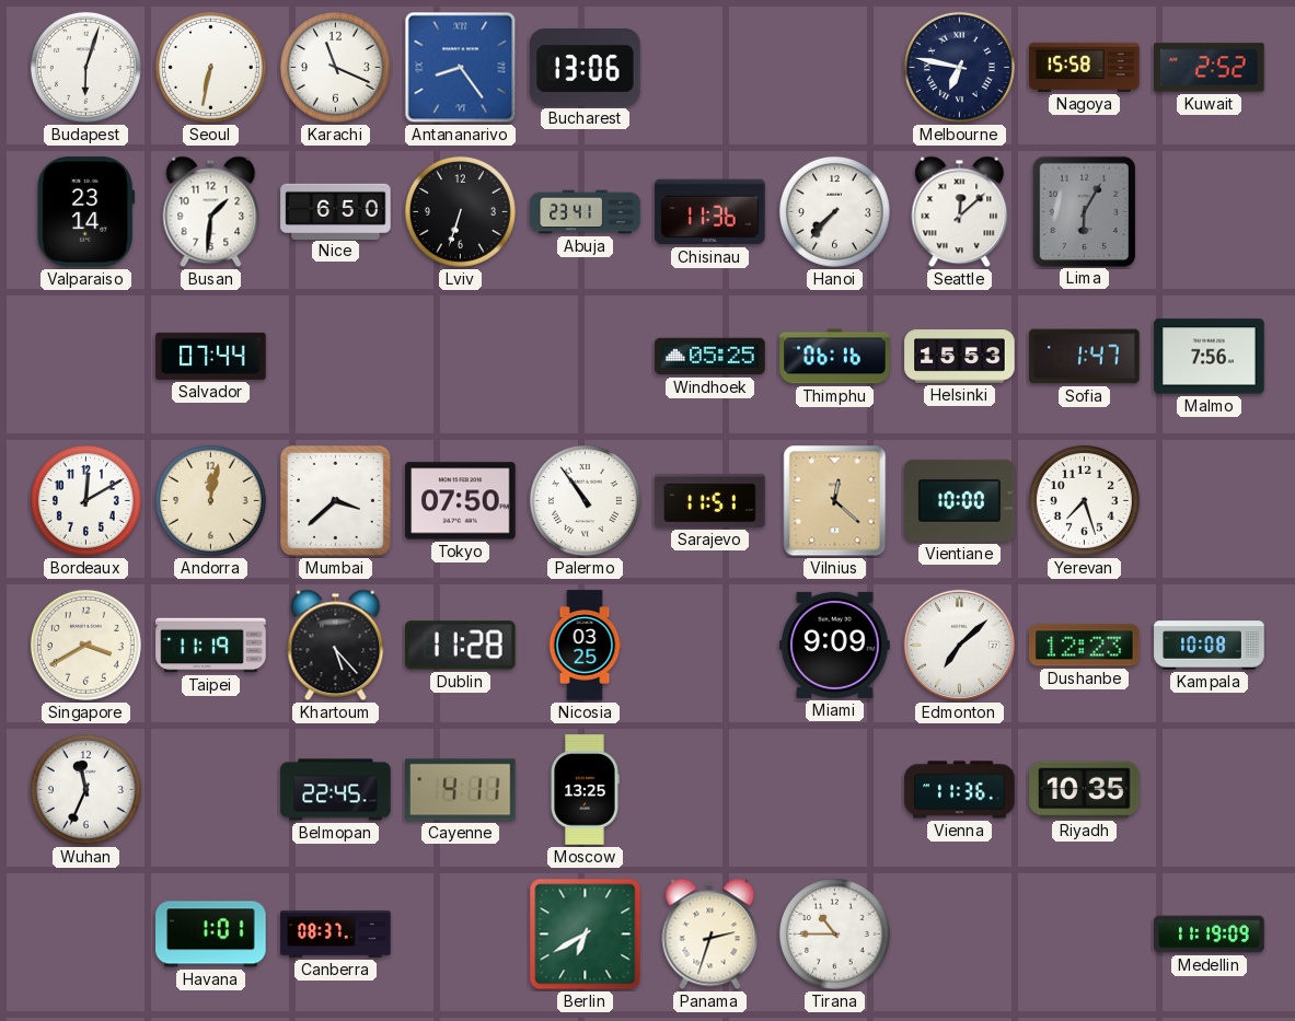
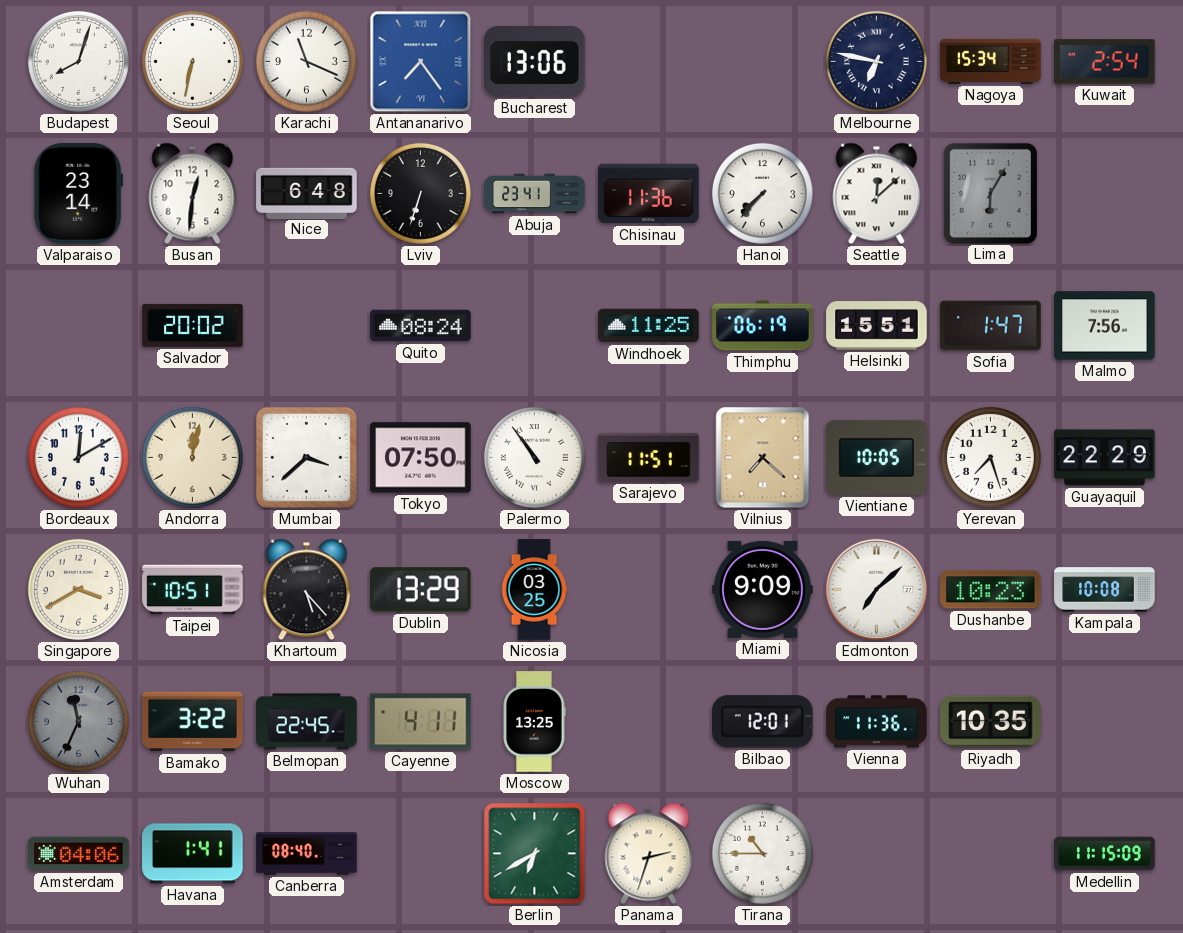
Budapest: 6:03 -> 8:03 (78, 61)
Antananarivo: 8:24 -> 7:24 (421, 62)
Nagoya: 15:58 -> 15:34 (991, 61)
Kuwait: 2:52 -> 2:54 (1105, 62)
Busan: 1:31 -> 12:31 (193, 194)
Nice: 6:50 -> 6:48 (307, 193)
Salvador: 07:44 -> 20:02 (193, 325)
Quito: none -> 08:24 (421, 326)
Windhoek: 05:25 -> 11:25 (649, 326)
Thimphu: 06:16 -> 06:19 (763, 326)
Helsinki: 15:53 -> 15:51 (877, 326)
Vilnius: 12:22 -> 7:22 (763, 458)
Vientiane: 10:00 -> 10:05 (877, 457)
Guayaquil: none -> 22:29 (1105, 458)
Taipei: 11:19 -> 10:51 (193, 590)
Dublin: 11:28 -> 13:29 (421, 590)
Dushanbe: 12:23 -> 10:23 (991, 590)
Wuhan dial: white -> grey (78, 721)
Bamako: none -> 3:22 (193, 722)
Bilbao: none -> 12:01 (763, 722)
Amsterdam: none -> 04:06 (79, 854)
Havana: 1:01 -> 1:41 (193, 854)
Canberra: 08:37 -> 08:40 (307, 854)
Medellin: 11:19 -> 11:15 (1105, 854)
